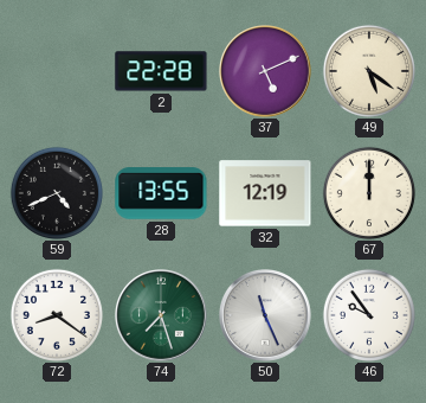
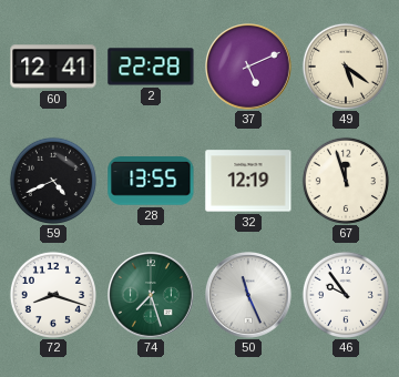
60: none -> 12:41 (53, 67)
67: 12:00 -> 11:57 (346, 181)
72: 8:21 -> 8:18 (53, 295)
